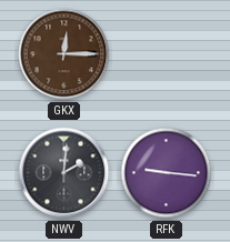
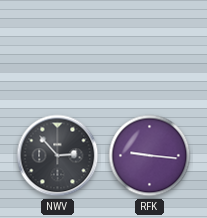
GKX: 12:15 -> none (64, 54)
NWV: 2:01 -> 2:53 (58, 156)
